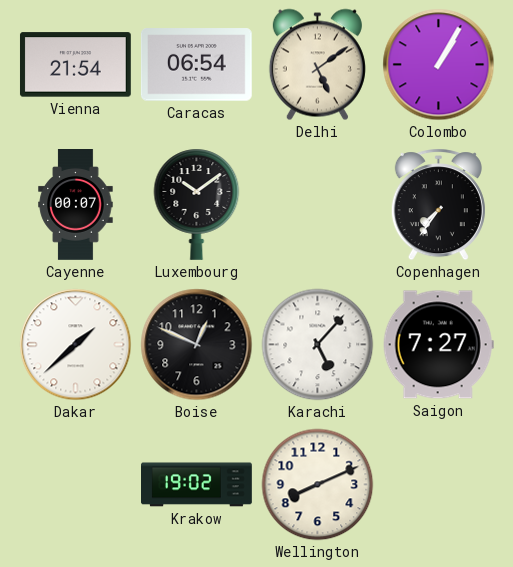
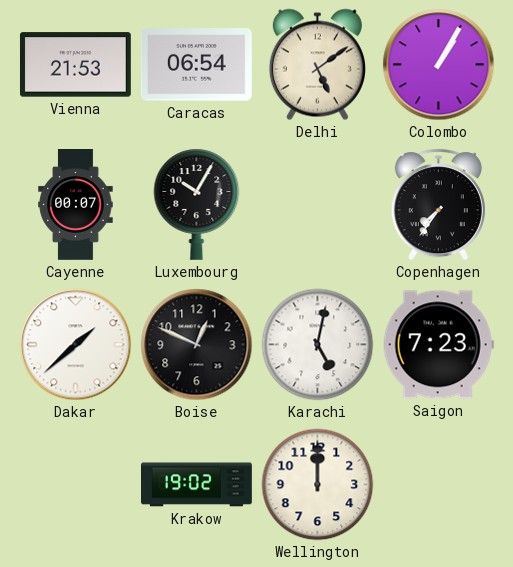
Vienna: 21:54 -> 21:53 (75, 65)
Luxembourg: 10:09 -> 10:05 (197, 204)
Karachi: 5:07 -> 5:02 (318, 345)
Saigon: 7:27 -> 7:23 (438, 345)
Wellington: 8:11 -> 12:00 (318, 485)
